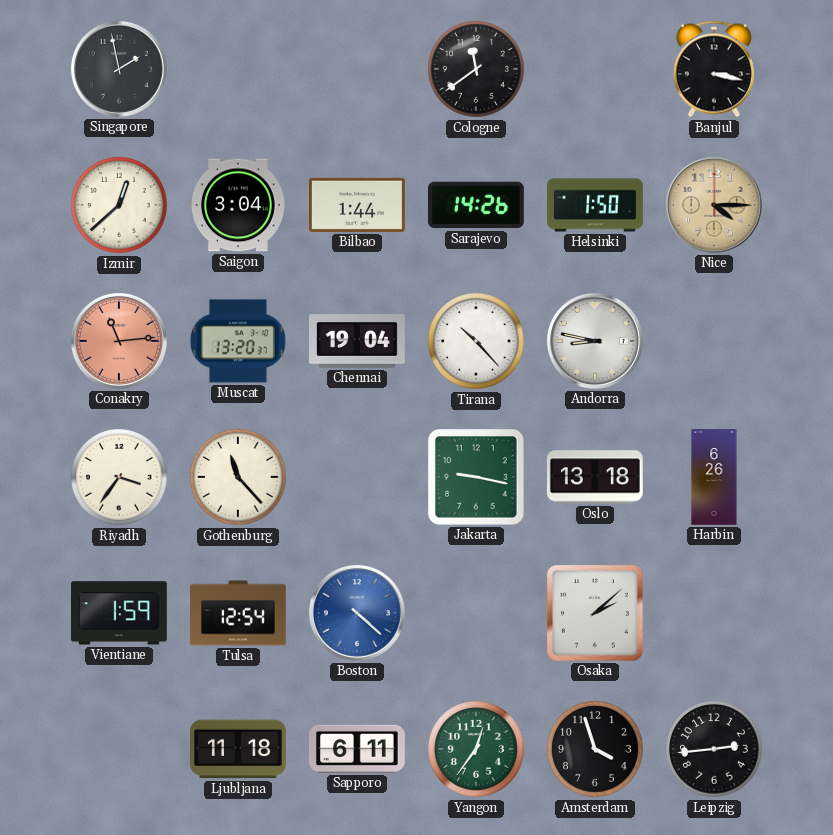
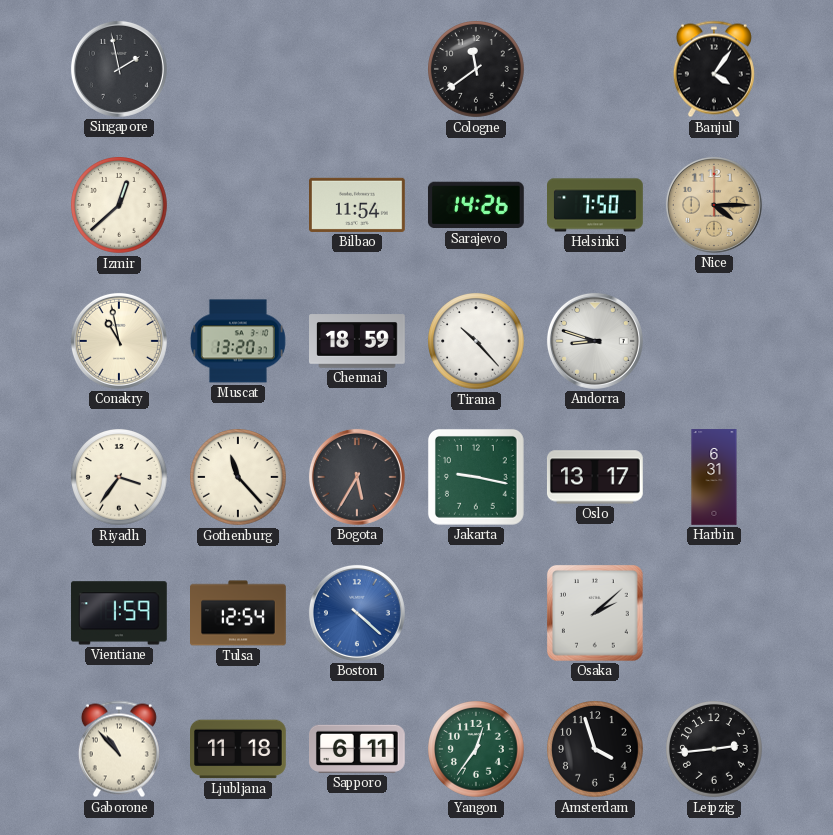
Banjul: 3:17 -> 4:06 (714, 69)
Saigon: 3:04 -> none (239, 205)
Bilbao: 1:44 -> 11:54 (358, 205)
Helsinki: 1:50 -> 7:50 (595, 205)
Conakry: 11:14 -> 10:58 (119, 341)
Conakry dial: salmon -> cream (119, 341)
Chennai: 19:04 -> 18:59 (358, 341)
Andorra: 8:47 -> 8:48 (595, 341)
Bogota: none -> 5:35 (357, 477)
Oslo: 13:18 -> 13:17 (595, 477)
Harbin: 6:26 -> 6:31 (714, 477)
Gaborone: none -> 10:53 (119, 749)
